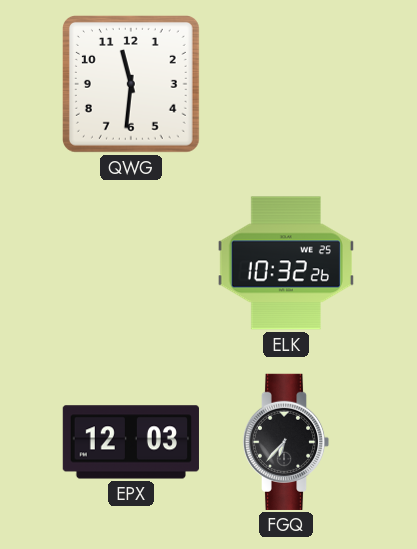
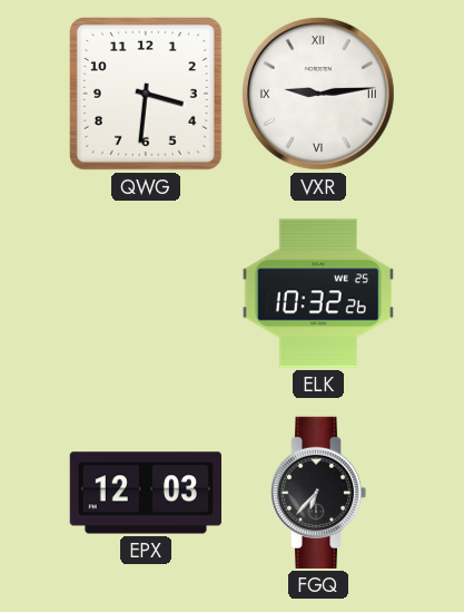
QWG: 11:31 -> 3:31 (146, 94)
VXR: none -> 9:14 (318, 94)
